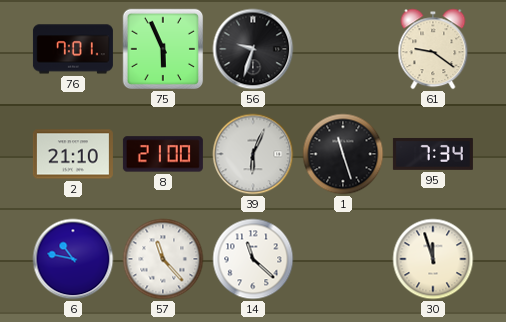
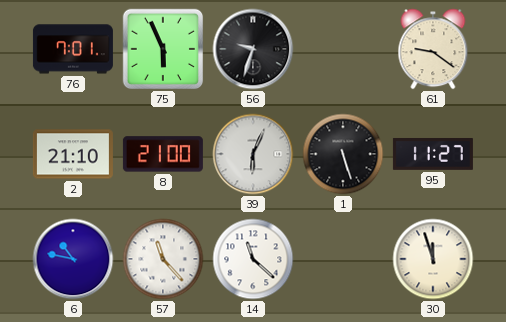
1: 11:27 -> 5:27 (343, 154)
95: 7:34 -> 11:27 (433, 154)
